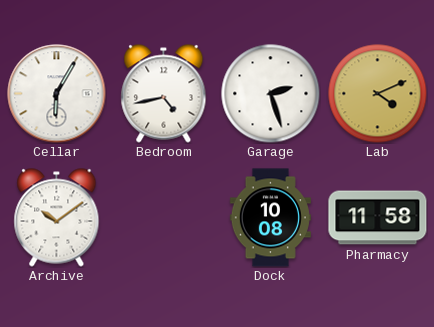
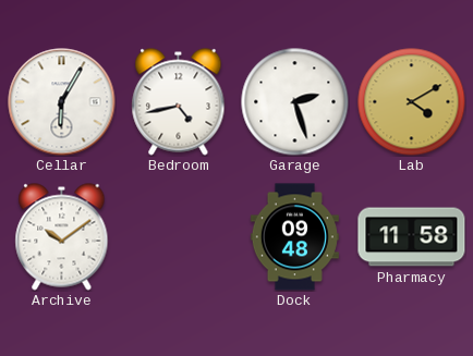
Lab: 4:11 -> 4:10 (412, 102)
Dock: 10:08 -> 09:48 (294, 237)
